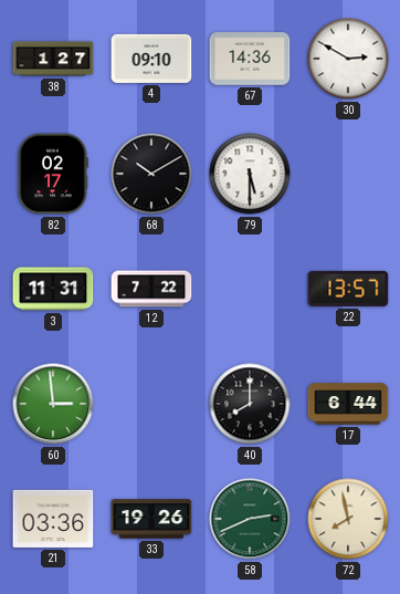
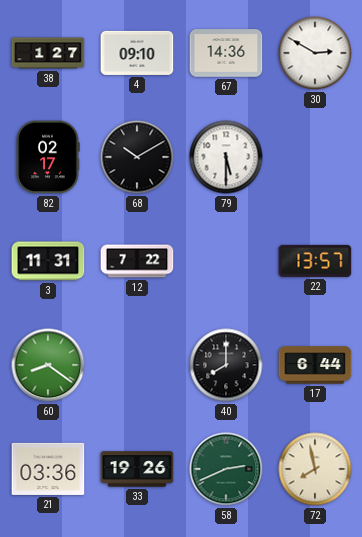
60: 2:59 -> 8:21 (48, 365)
